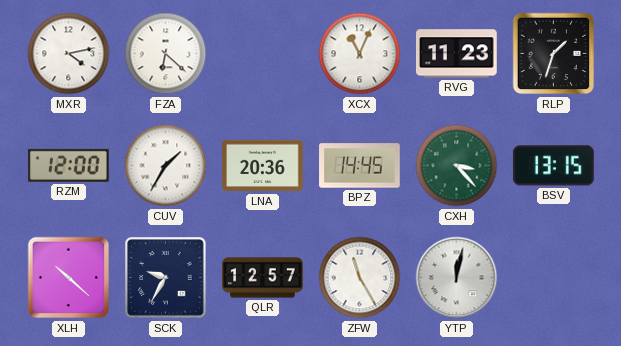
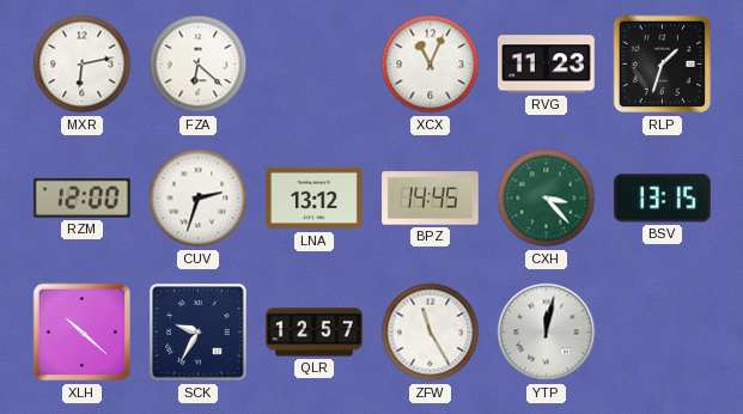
MXR: 4:13 -> 6:13 (83, 65)
CUV: 1:35 -> 2:33 (199, 199)
LNA: 20:36 -> 13:12 (315, 199)
